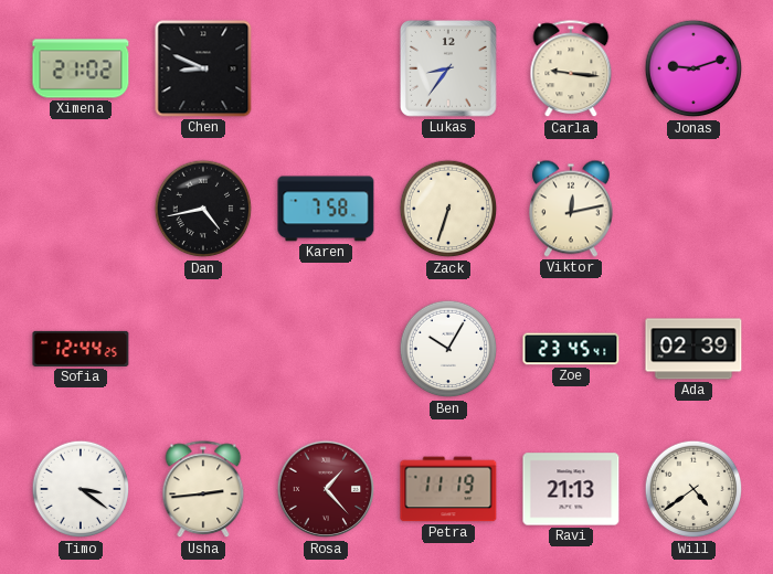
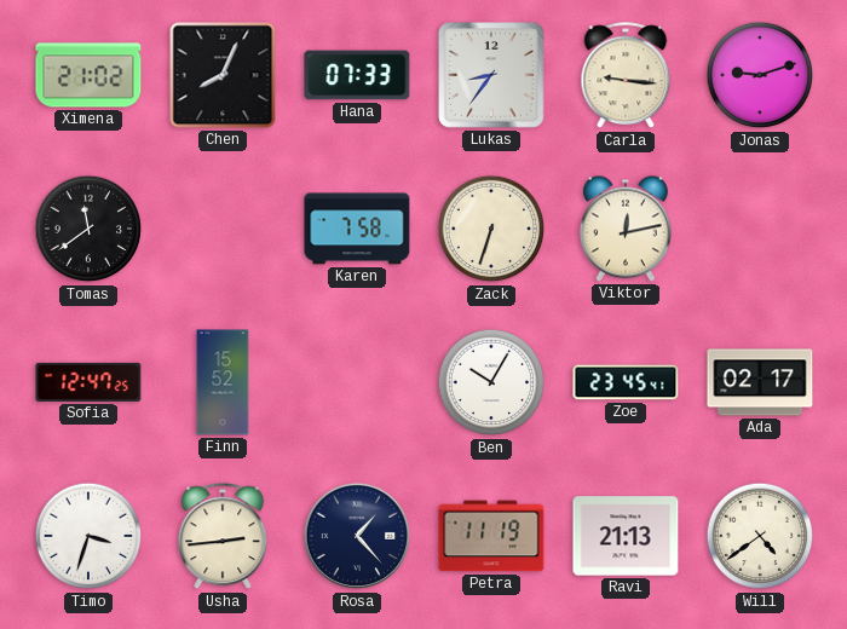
Chen: 8:49 -> 8:04 (223, 75)
Hana: none -> 07:33 (357, 75)
Tomas: none -> 11:39 (88, 229)
Dan: 4:43 -> none (203, 209)
Sofia: 12:44 -> 12:47 (88, 382)
Finn: none -> 15:52 (223, 382)
Ada: 02:39 -> 02:17 (760, 382)
Timo: 3:21 -> 3:33 (88, 536)
Rosa dial: burgundy -> navy (357, 536)
